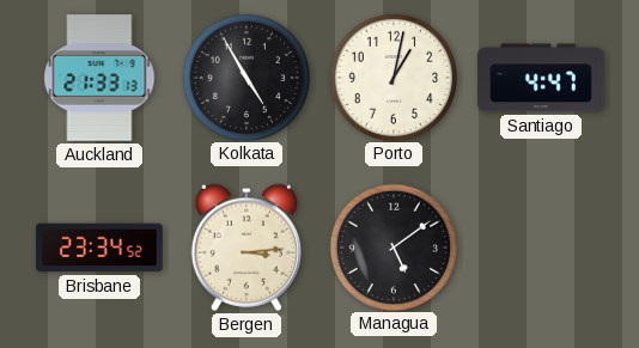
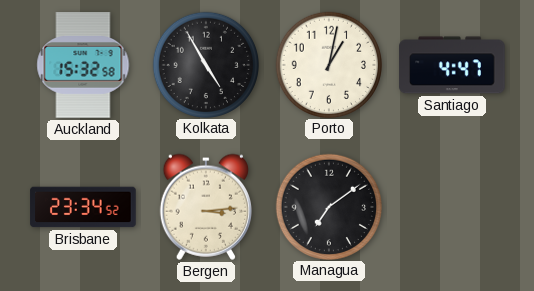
Auckland: 21:33 -> 15:32 (83, 65)
Managua: 5:09 -> 7:09 (328, 206)
